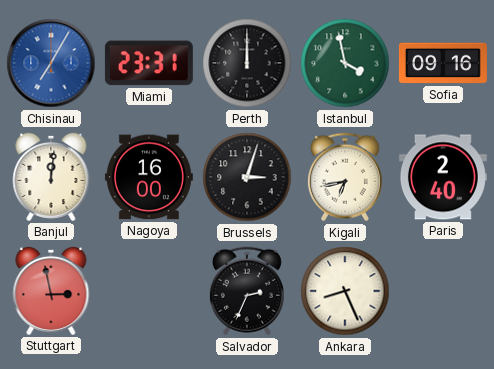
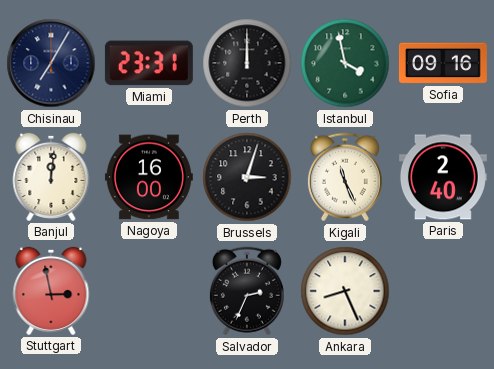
Chisinau dial: blue -> navy (51, 63)
Kigali: 6:43 -> 11:26 (345, 177)
